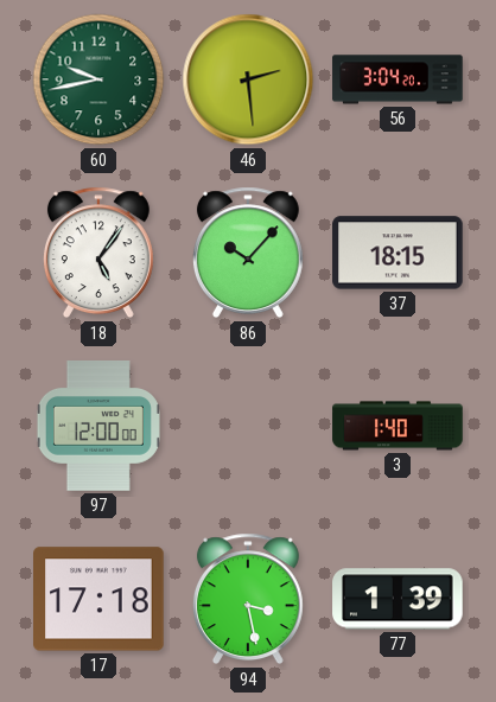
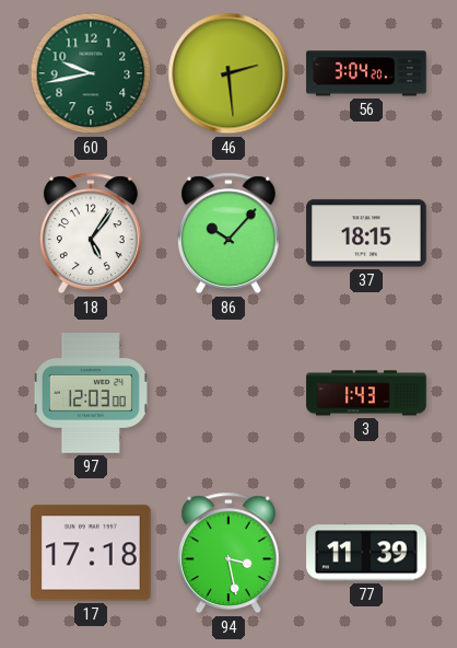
97: 12:00 -> 12:03 (91, 393)
3: 1:40 -> 1:43 (366, 393)
77: 1:39 -> 11:39 (366, 553)
